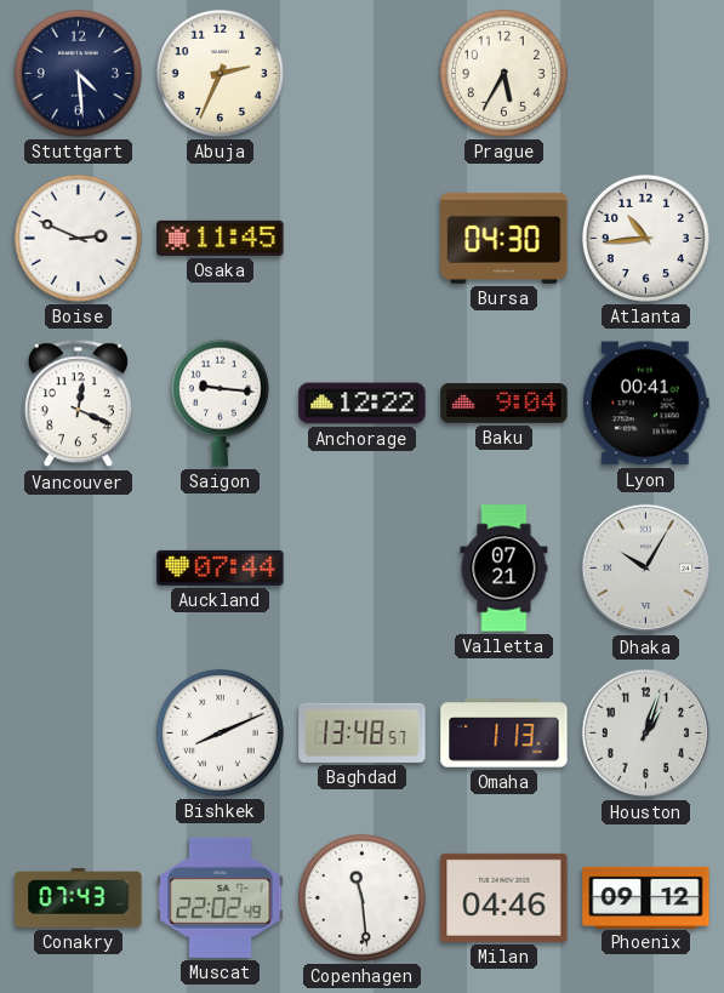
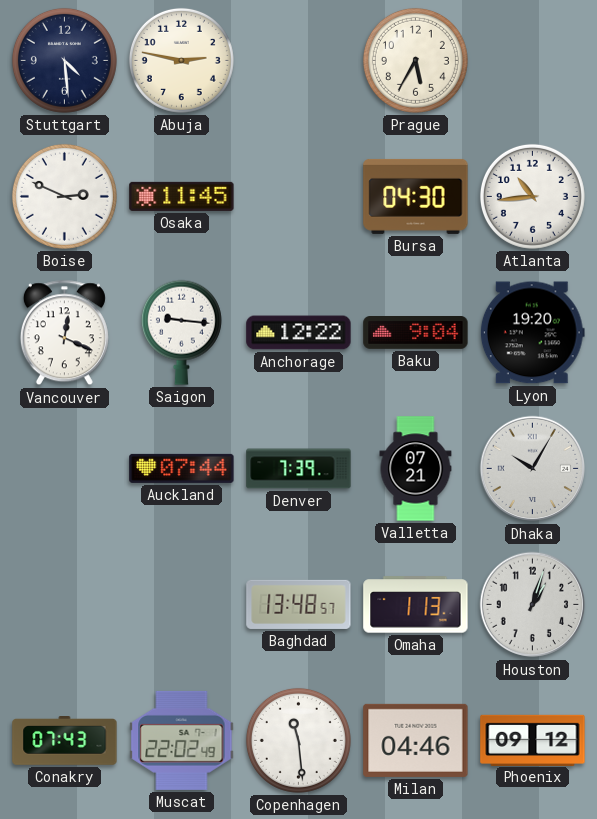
Abuja: 2:34 -> 2:47 (181, 60)
Lyon: 00:41 -> 19:20 (532, 333)
Denver: none -> 7:39 (299, 469)
Bishkek: 8:11 -> none (220, 732)
